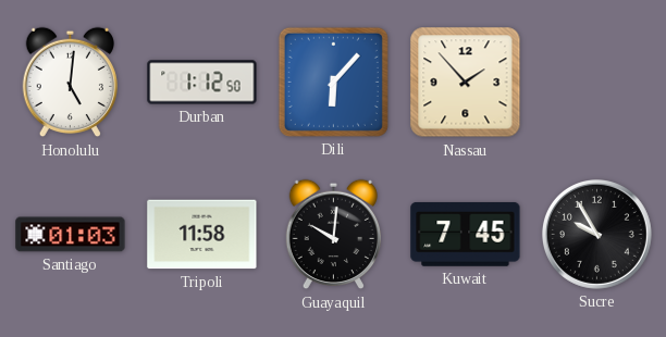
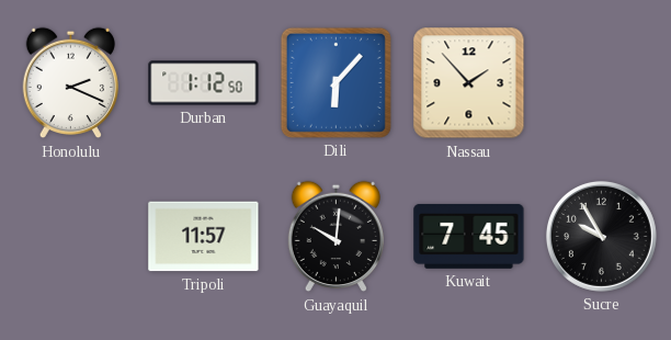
Honolulu: 5:01 -> 2:19 (70, 83)
Santiago: 01:03 -> none (71, 235)
Tripoli: 11:58 -> 11:57 (204, 237)
